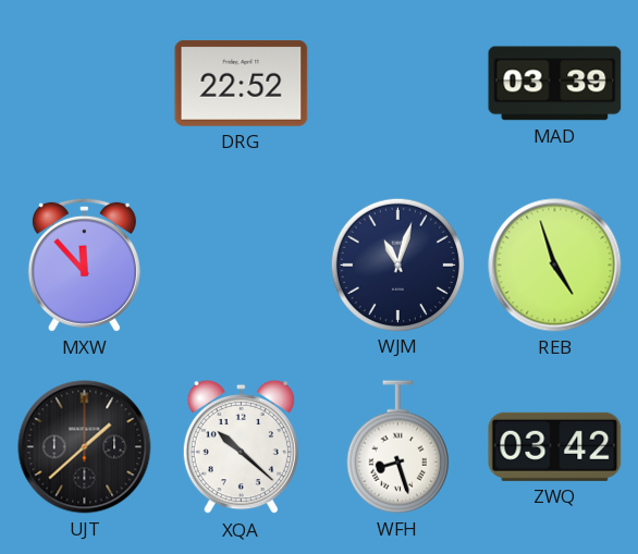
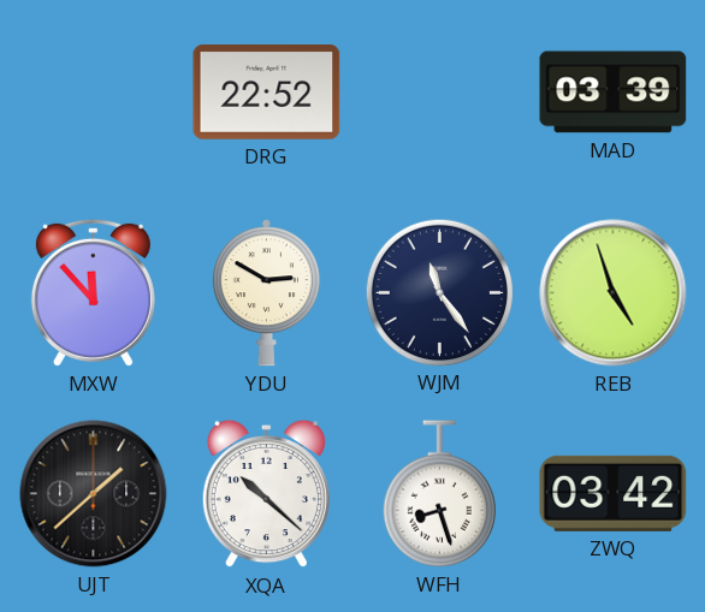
YDU: none -> 2:50 (266, 293)
WJM: 11:03 -> 11:24 (439, 292)
